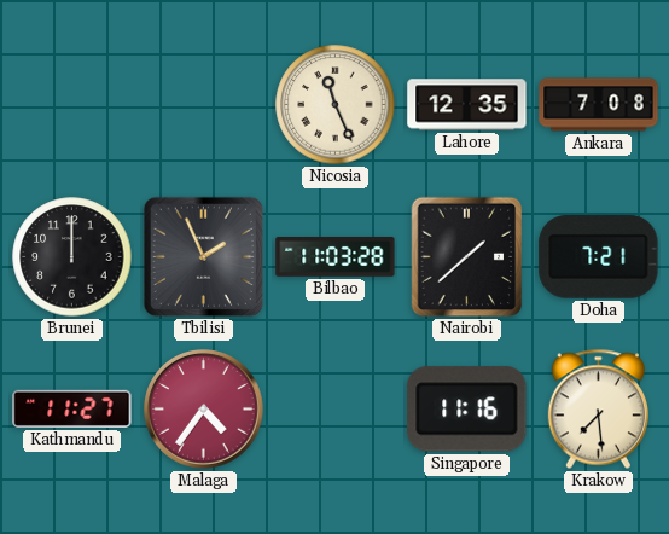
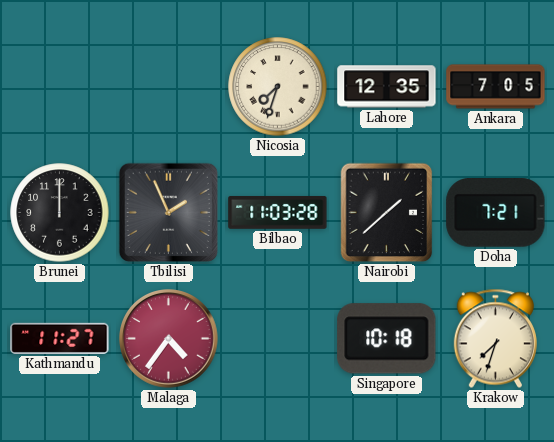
Nicosia: 11:26 -> 7:33 (278, 87)
Ankara: 7:08 -> 7:05 (496, 87)
Singapore: 11:16 -> 10:18 (387, 339)
Krakow: 7:29 -> 7:33 (495, 339)
